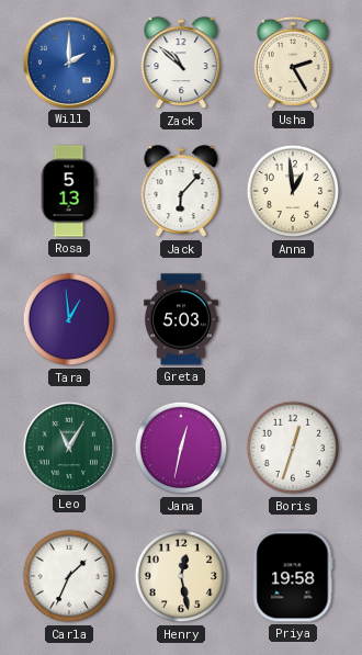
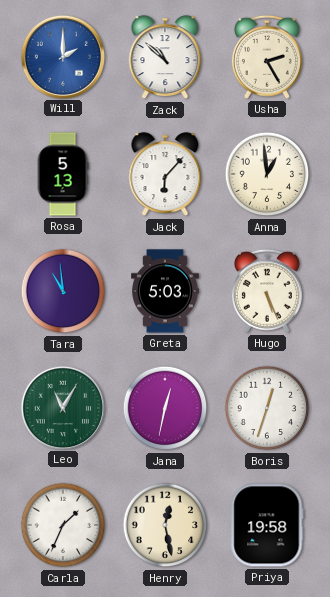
Tara: 12:59 -> 10:59 (63, 291)
Hugo: none -> 5:26 (267, 291)
